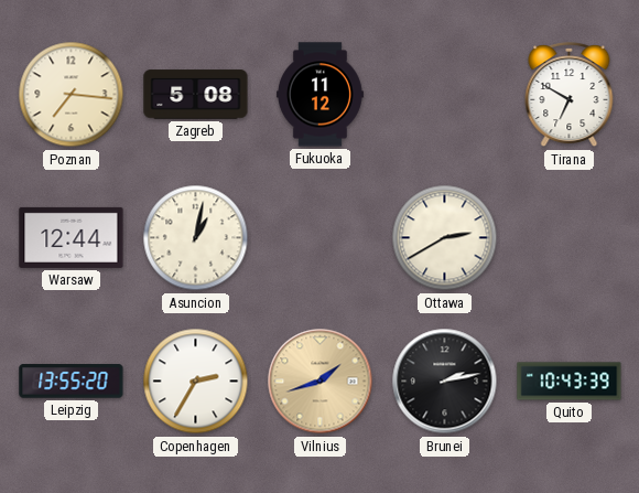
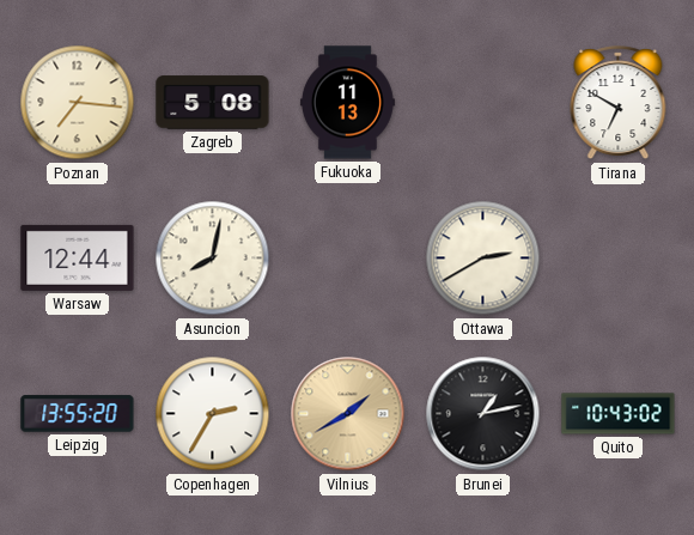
Fukuoka: 11:12 -> 11:13 (347, 103)
Asuncion: 1:02 -> 8:02 (213, 259)
Vilnius: 1:42 -> 1:40 (348, 414)
Brunei: 2:13 -> 1:13 (483, 414)
Quito: 10:43:39 -> 10:43:02 (619, 414)
